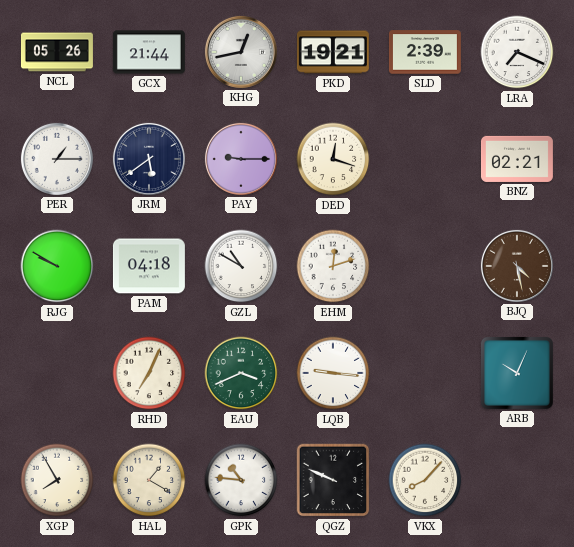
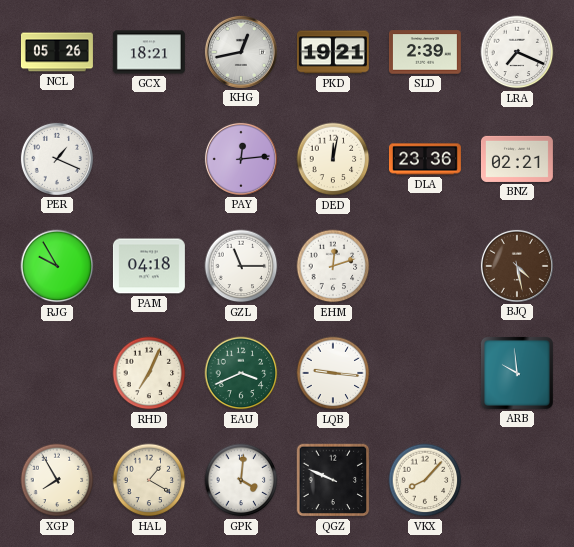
GCX: 21:44 -> 18:21 (149, 52)
PER: 1:15 -> 1:19 (57, 159)
JRM: 5:39 -> none (149, 159)
PAY: 9:15 -> 12:14 (241, 159)
DED: 12:18 -> 12:02 (333, 159)
DLA: none -> 23:36 (425, 159)
RJG: 9:50 -> 9:55 (57, 266)
GZL: 10:50 -> 11:15 (241, 266)
ARB: 10:04 -> 9:59 (517, 373)
GPK: 10:46 -> 4:01 (241, 480)
